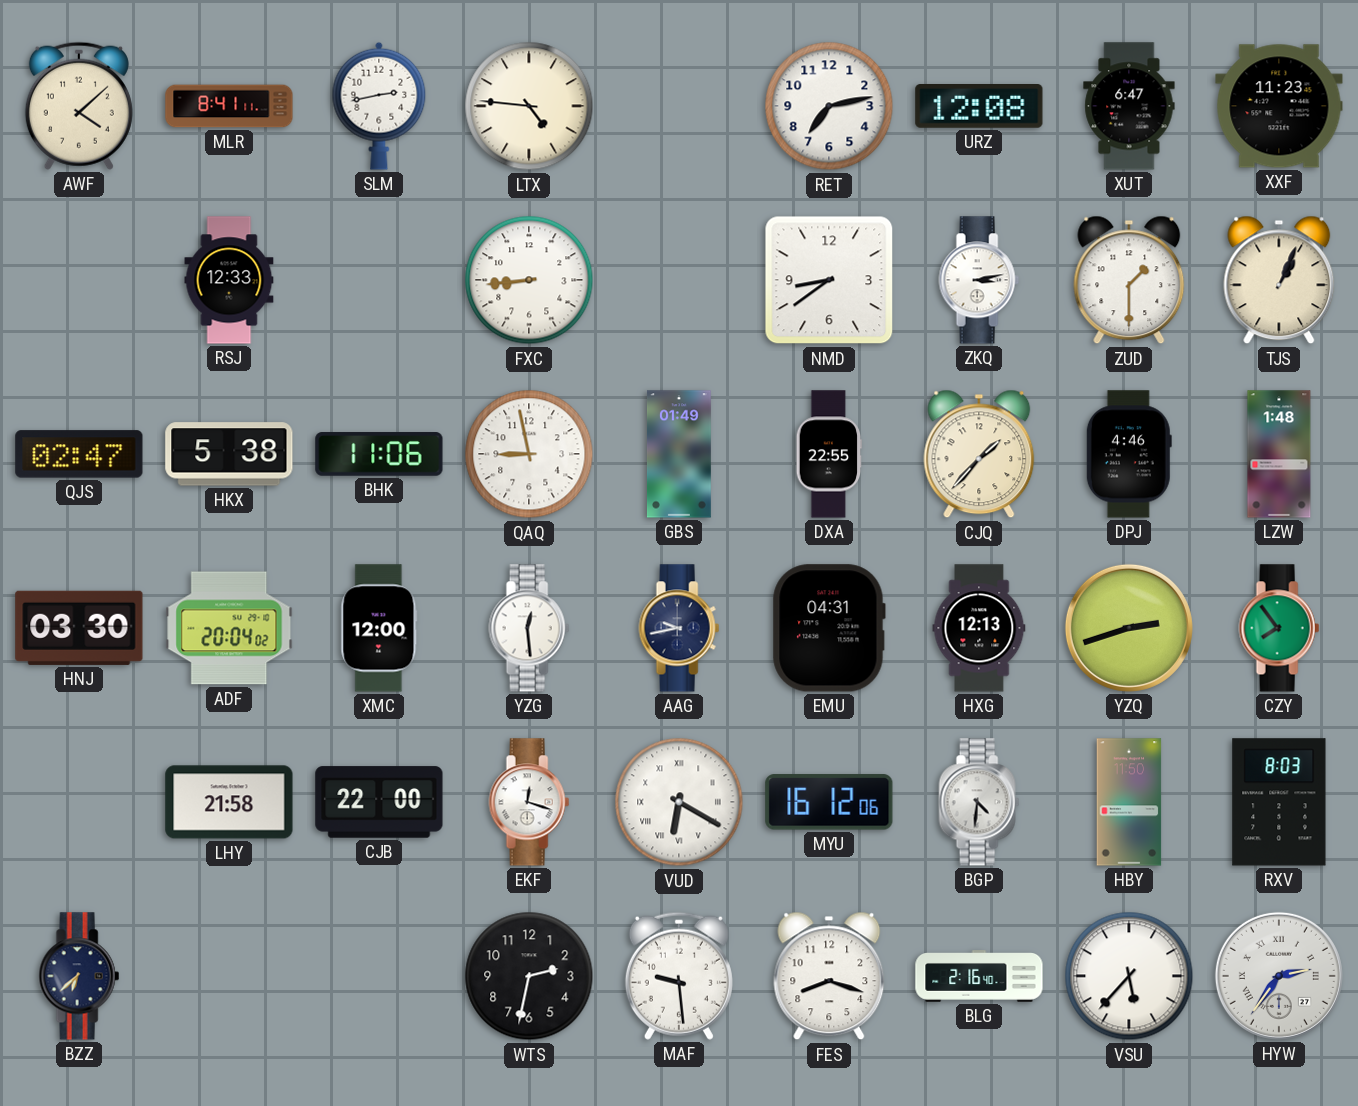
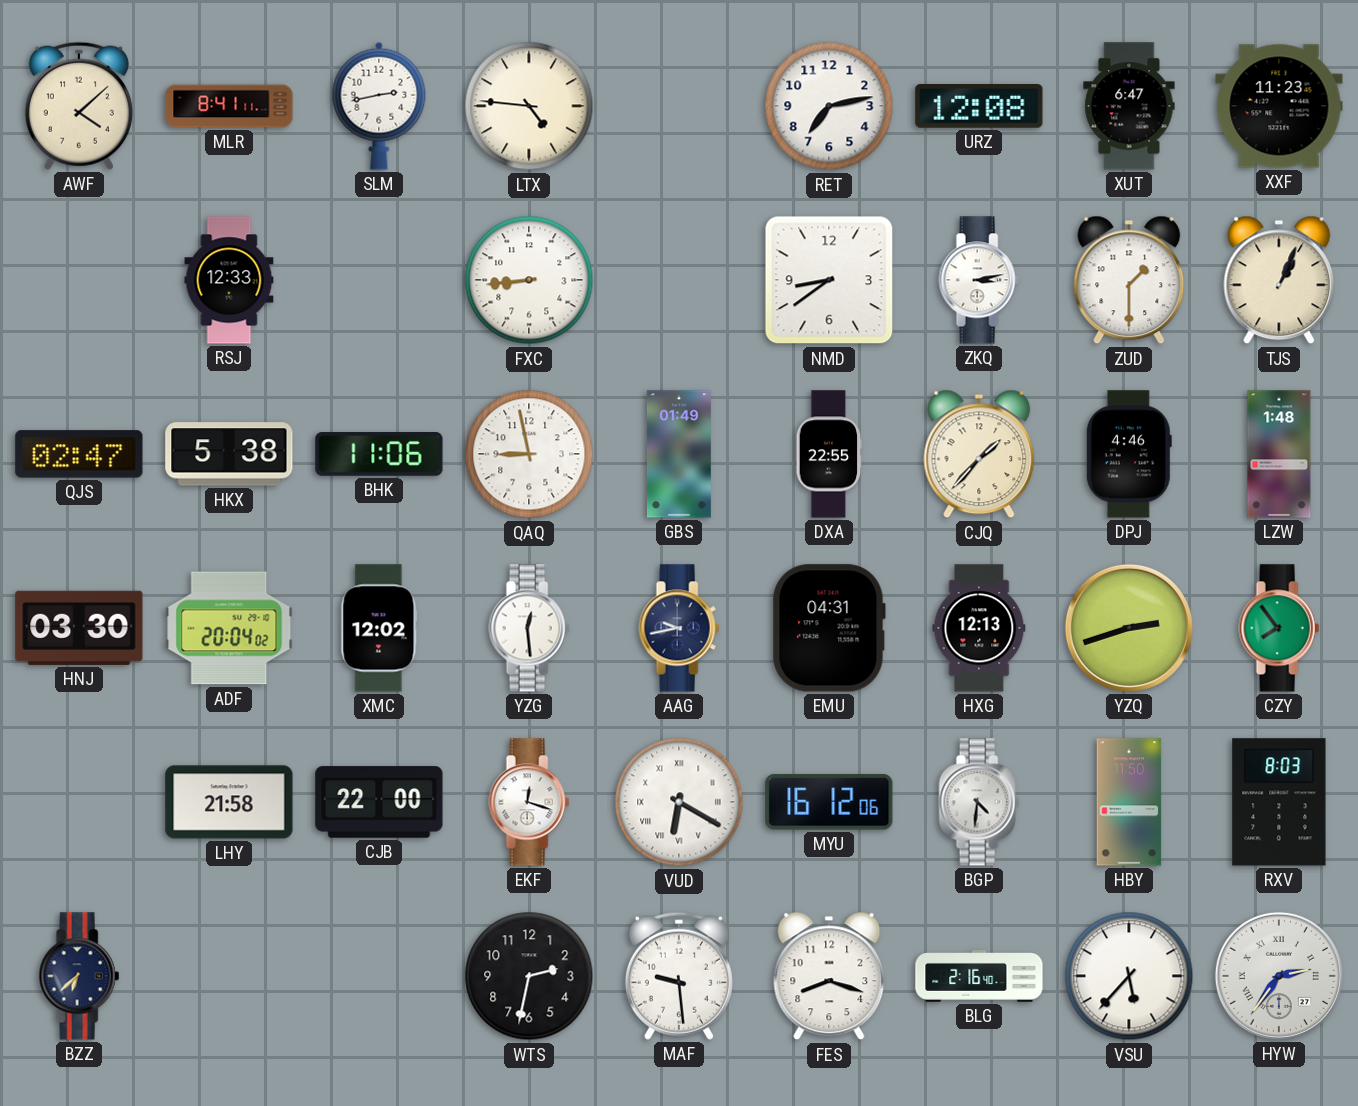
XMC: 12:00 -> 12:02 (379, 628)
